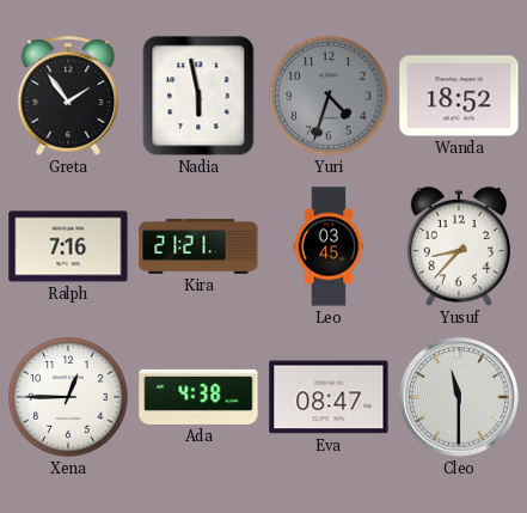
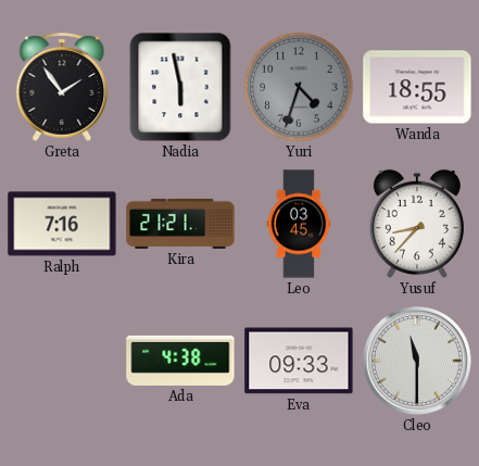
Wanda: 18:52 -> 18:55 (417, 87)
Xena: 12:45 -> none (68, 397)
Eva: 08:47 -> 09:33 (299, 361)
